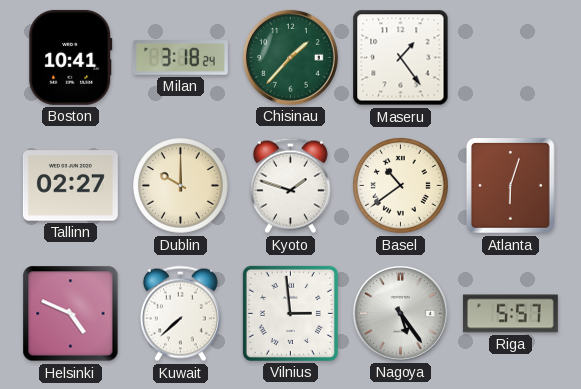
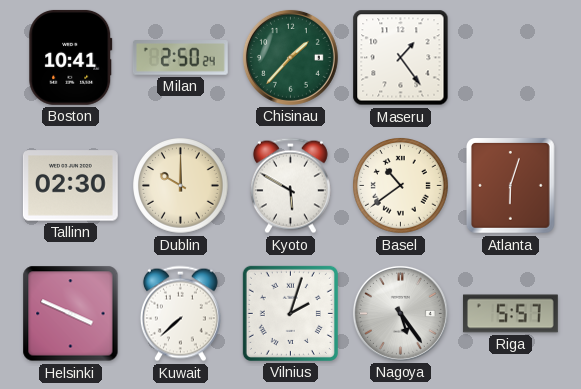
Milan: 3:18 -> 2:50 (180, 58)
Tallinn: 02:27 -> 02:30 (70, 186)
Kyoto: 1:48 -> 5:50 (290, 186)
Helsinki: 4:49 -> 3:49 (71, 314)
Vilnius: 2:59 -> 2:03 (290, 313)
